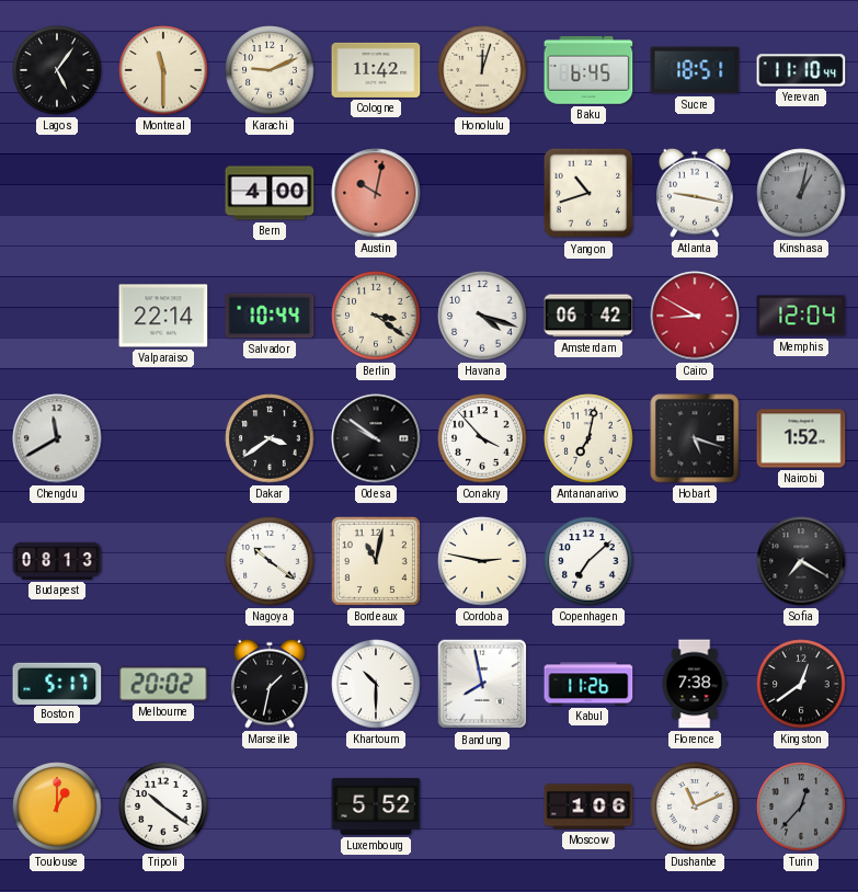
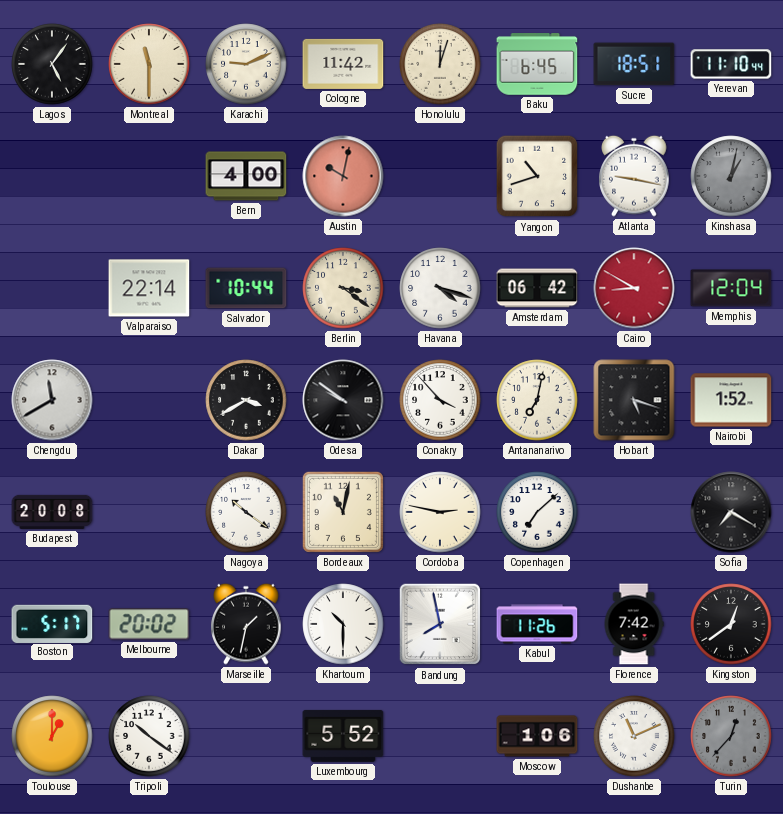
Dakar: 3:39 -> 3:40 (246, 400)
Budapest: 08:13 -> 20:08 (52, 512)
Florence: 7:38 -> 7:42 (634, 624)
